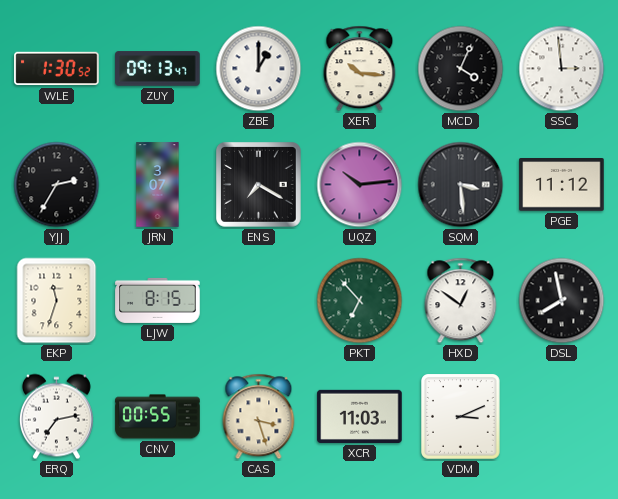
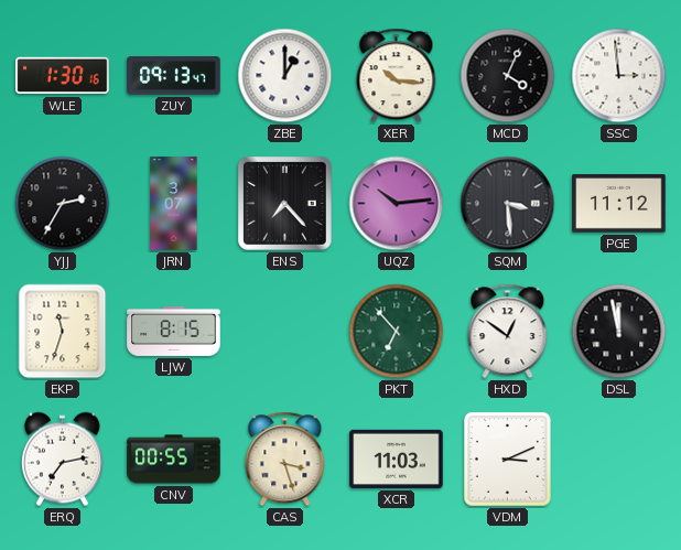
WLE: 1:30:52 -> 1:30:16 (63, 76)
ENS: 7:20 -> 7:23 (285, 204)
DSL: 7:58 -> 11:58 (619, 332)
